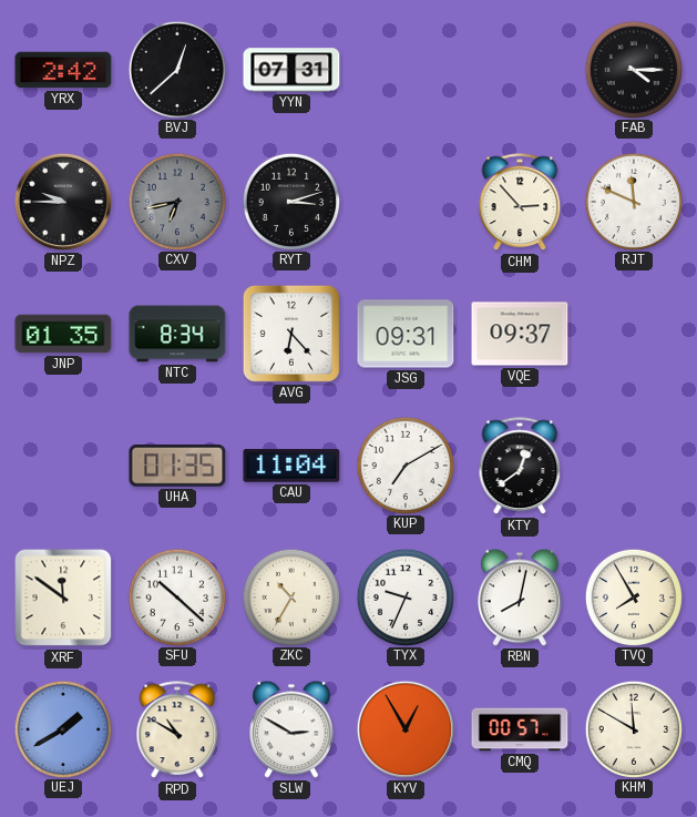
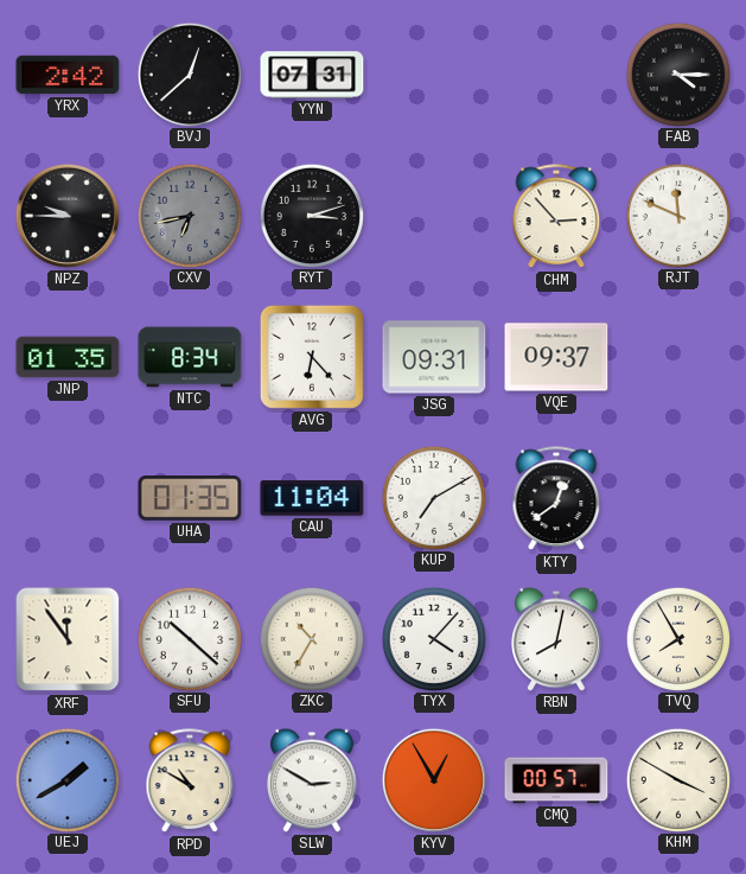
XRF: 11:51 -> 11:54 (68, 639)
TYX: 9:34 -> 4:07 (433, 638)
KHM: 11:50 -> 3:50 (677, 779)
